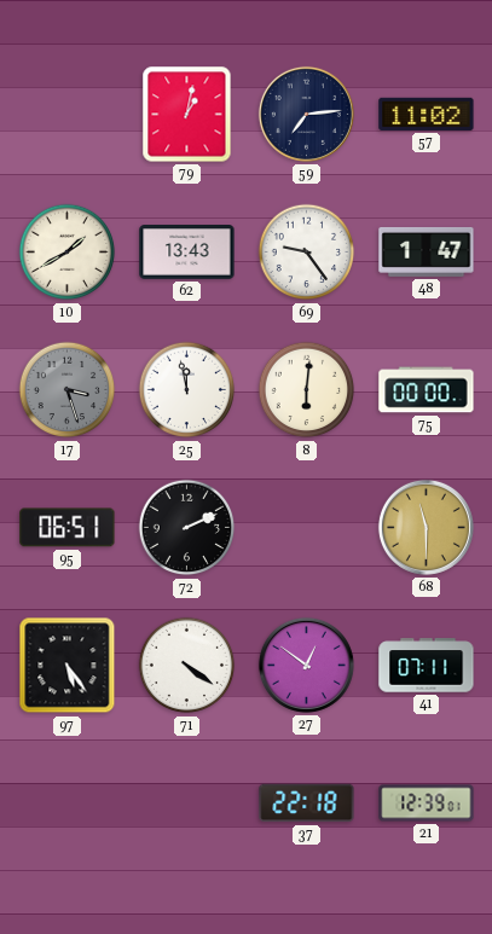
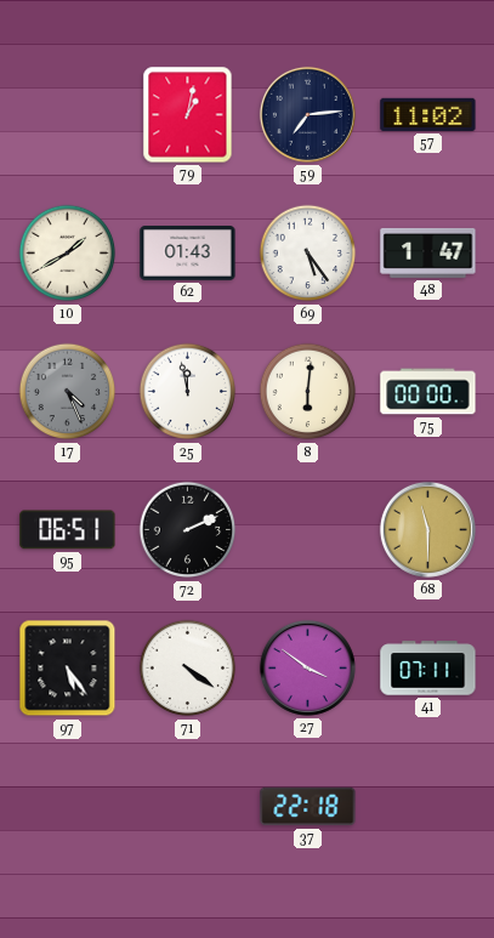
62: 13:43 -> 01:43 (188, 254)
69: 9:24 -> 5:24 (308, 254)
17: 3:27 -> 4:26 (68, 392)
27: 12:51 -> 3:51 (307, 667)
21: 12:39 -> none (427, 804)
